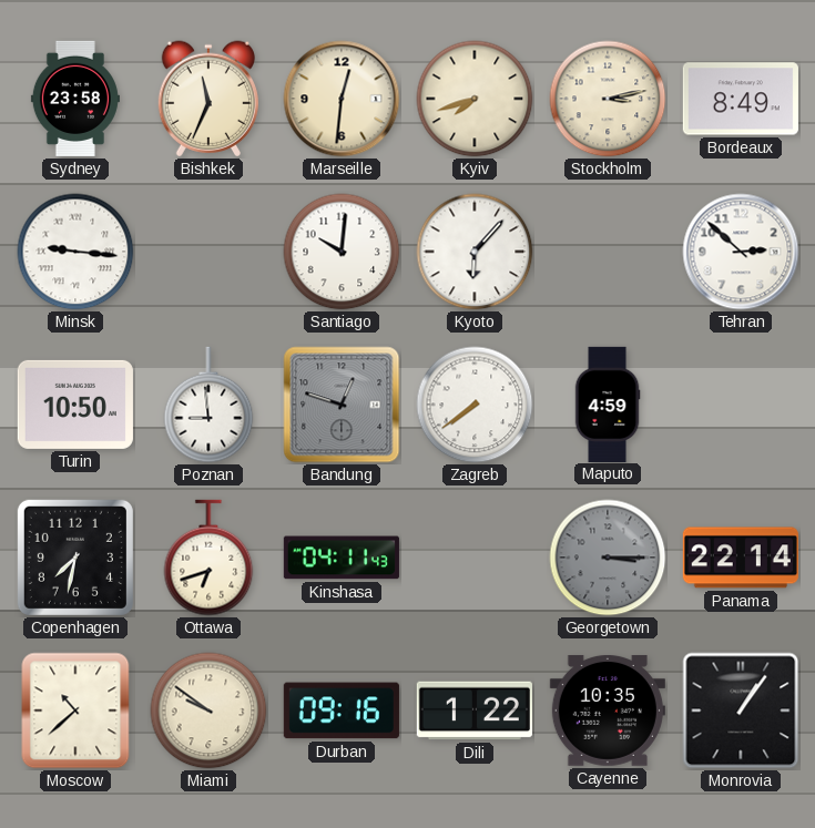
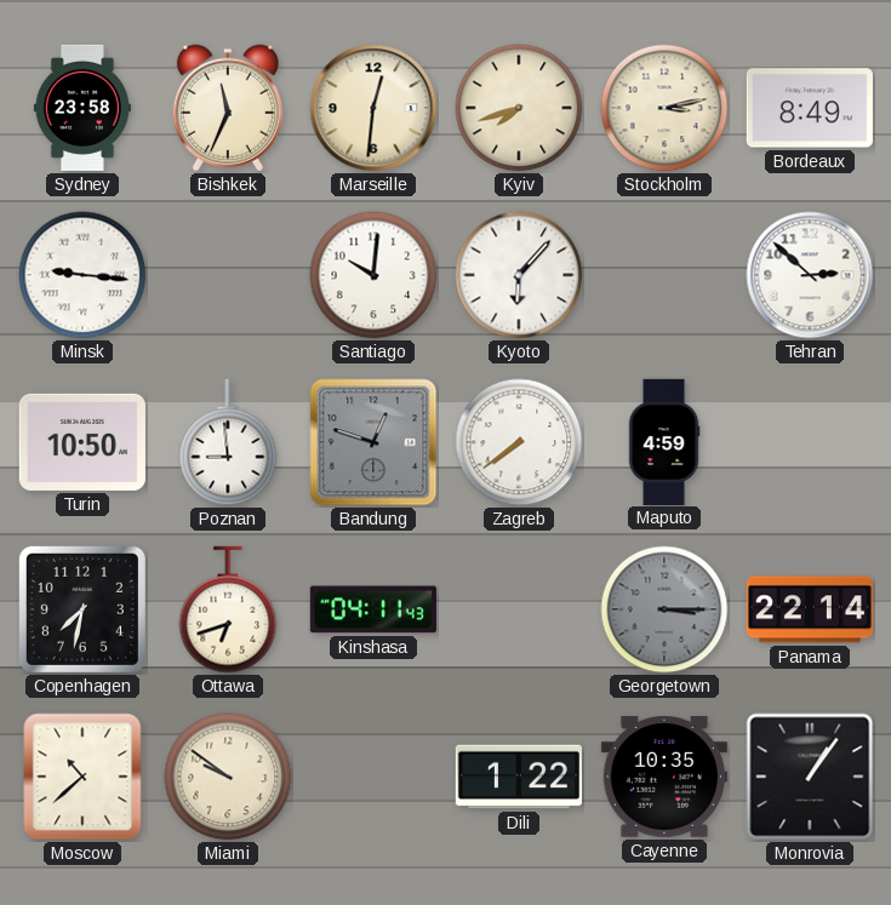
Durban: 09:16 -> none (342, 711)
